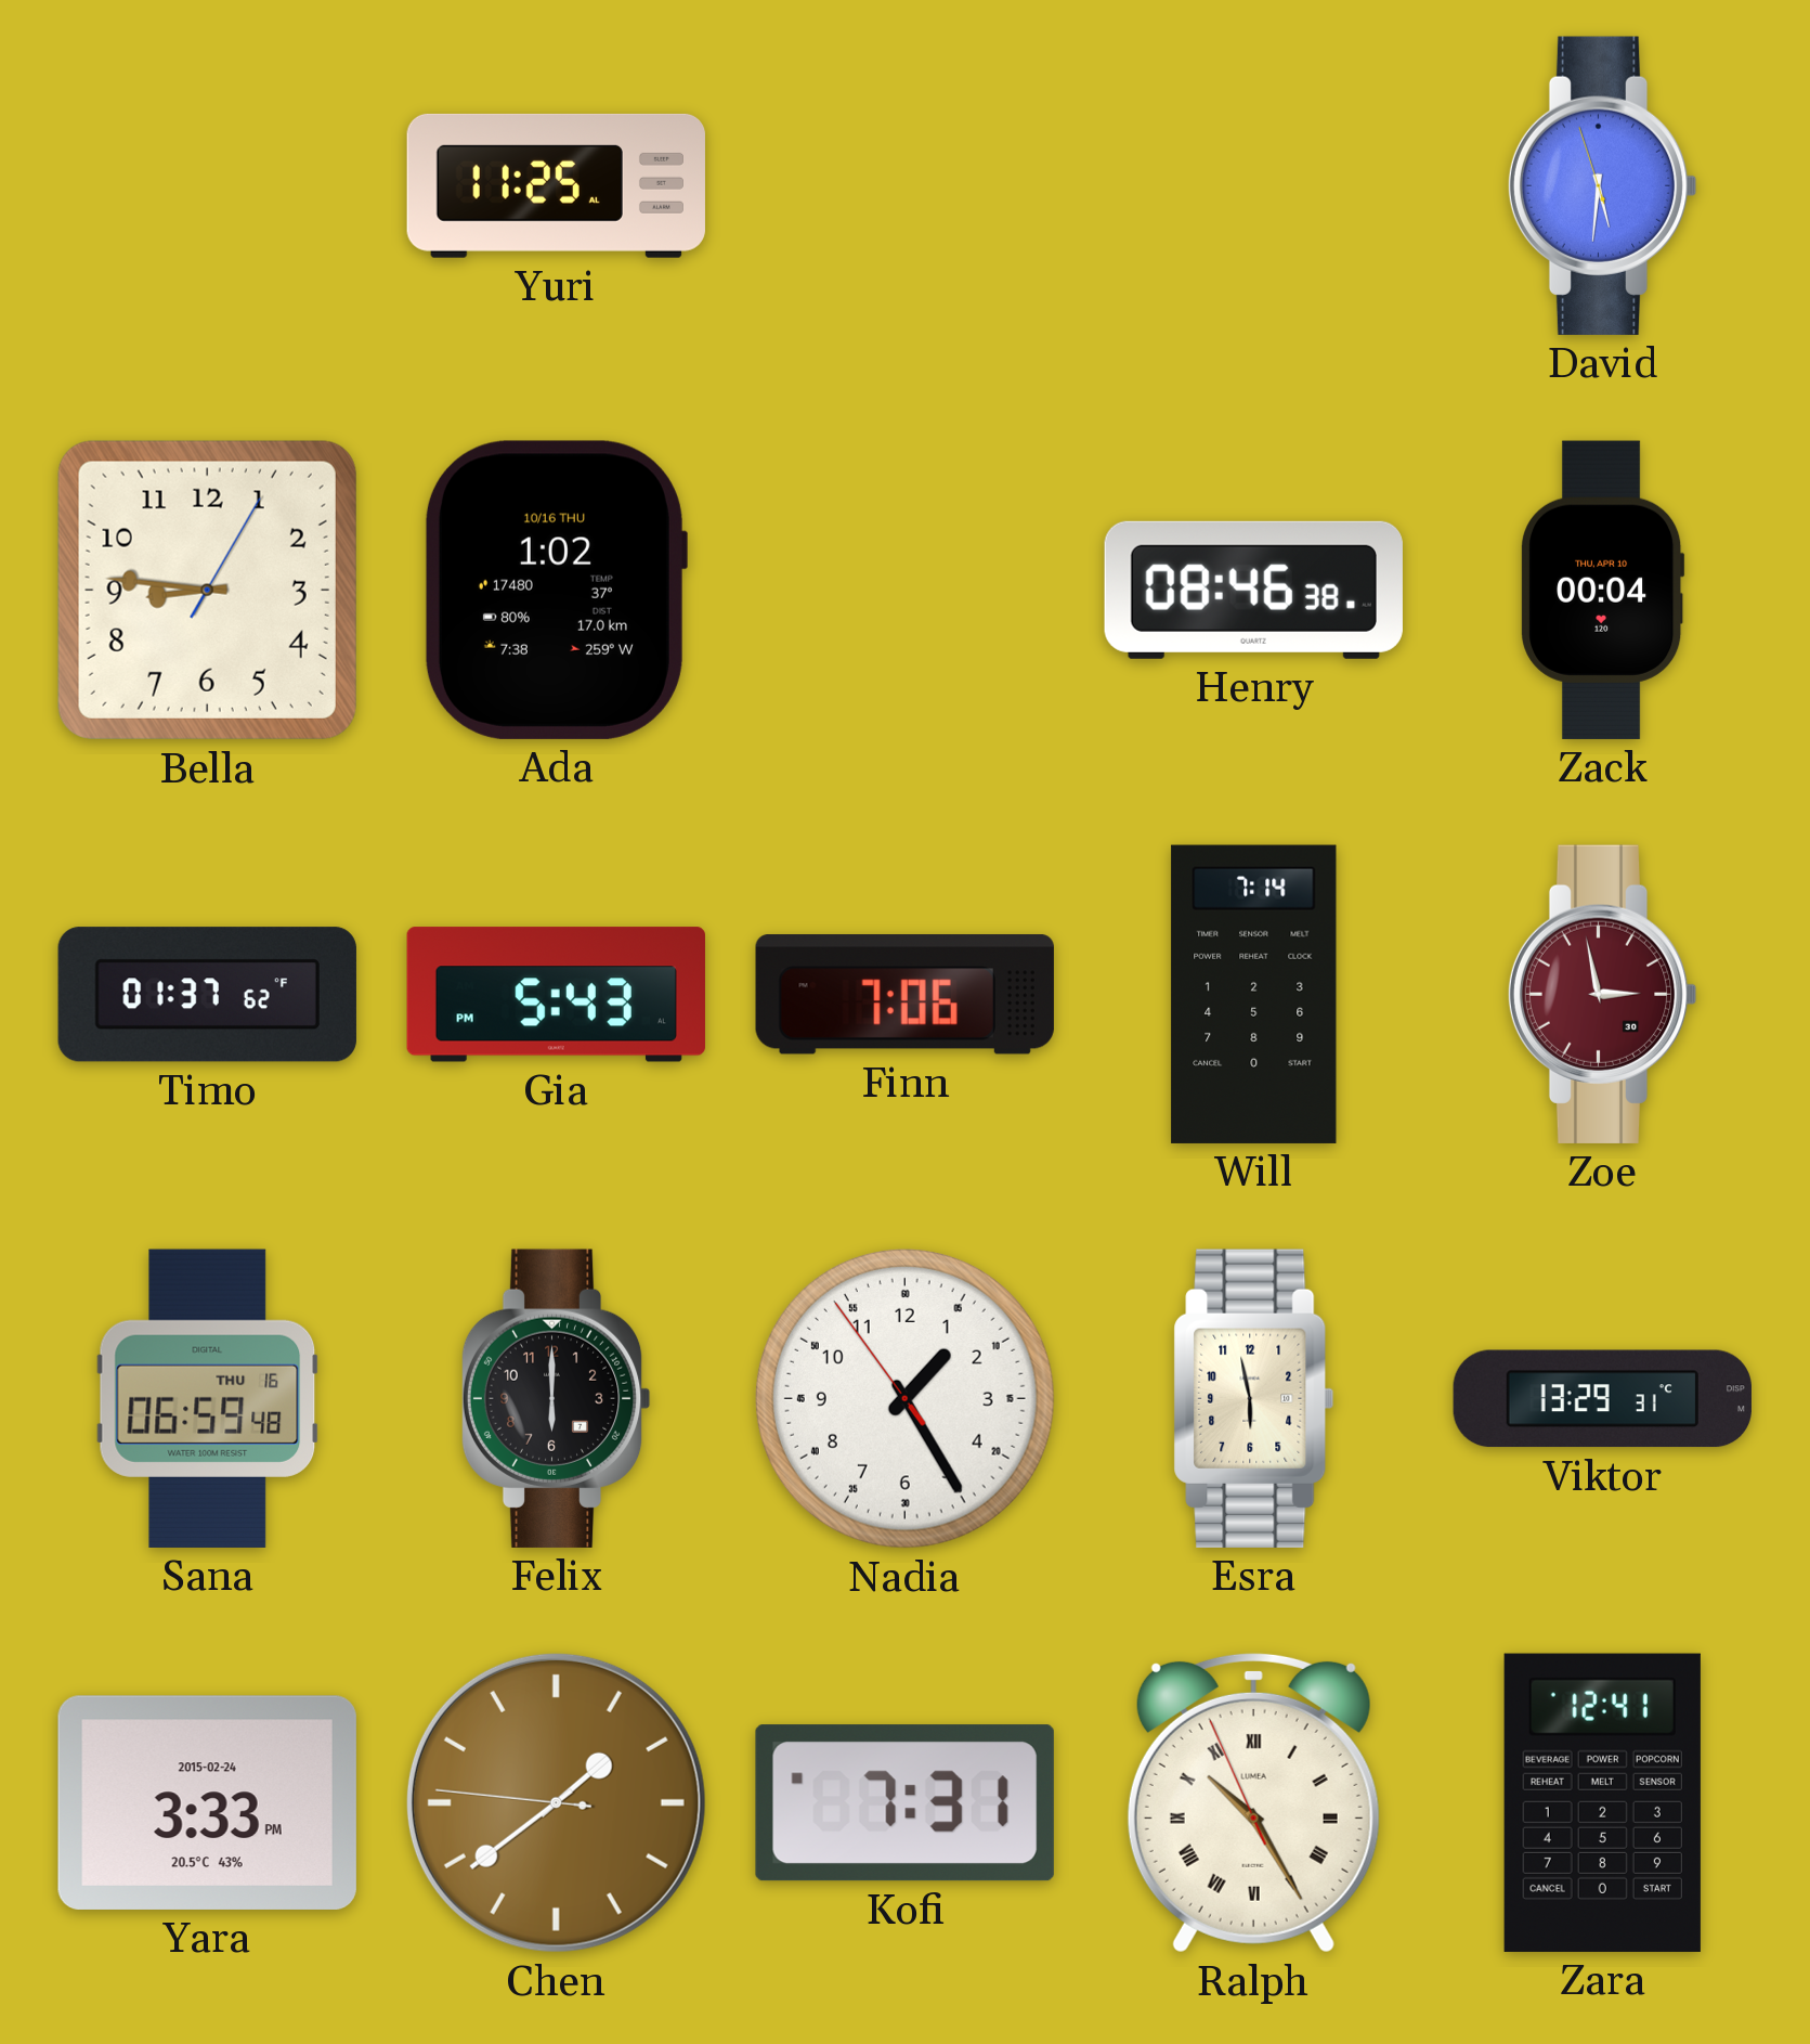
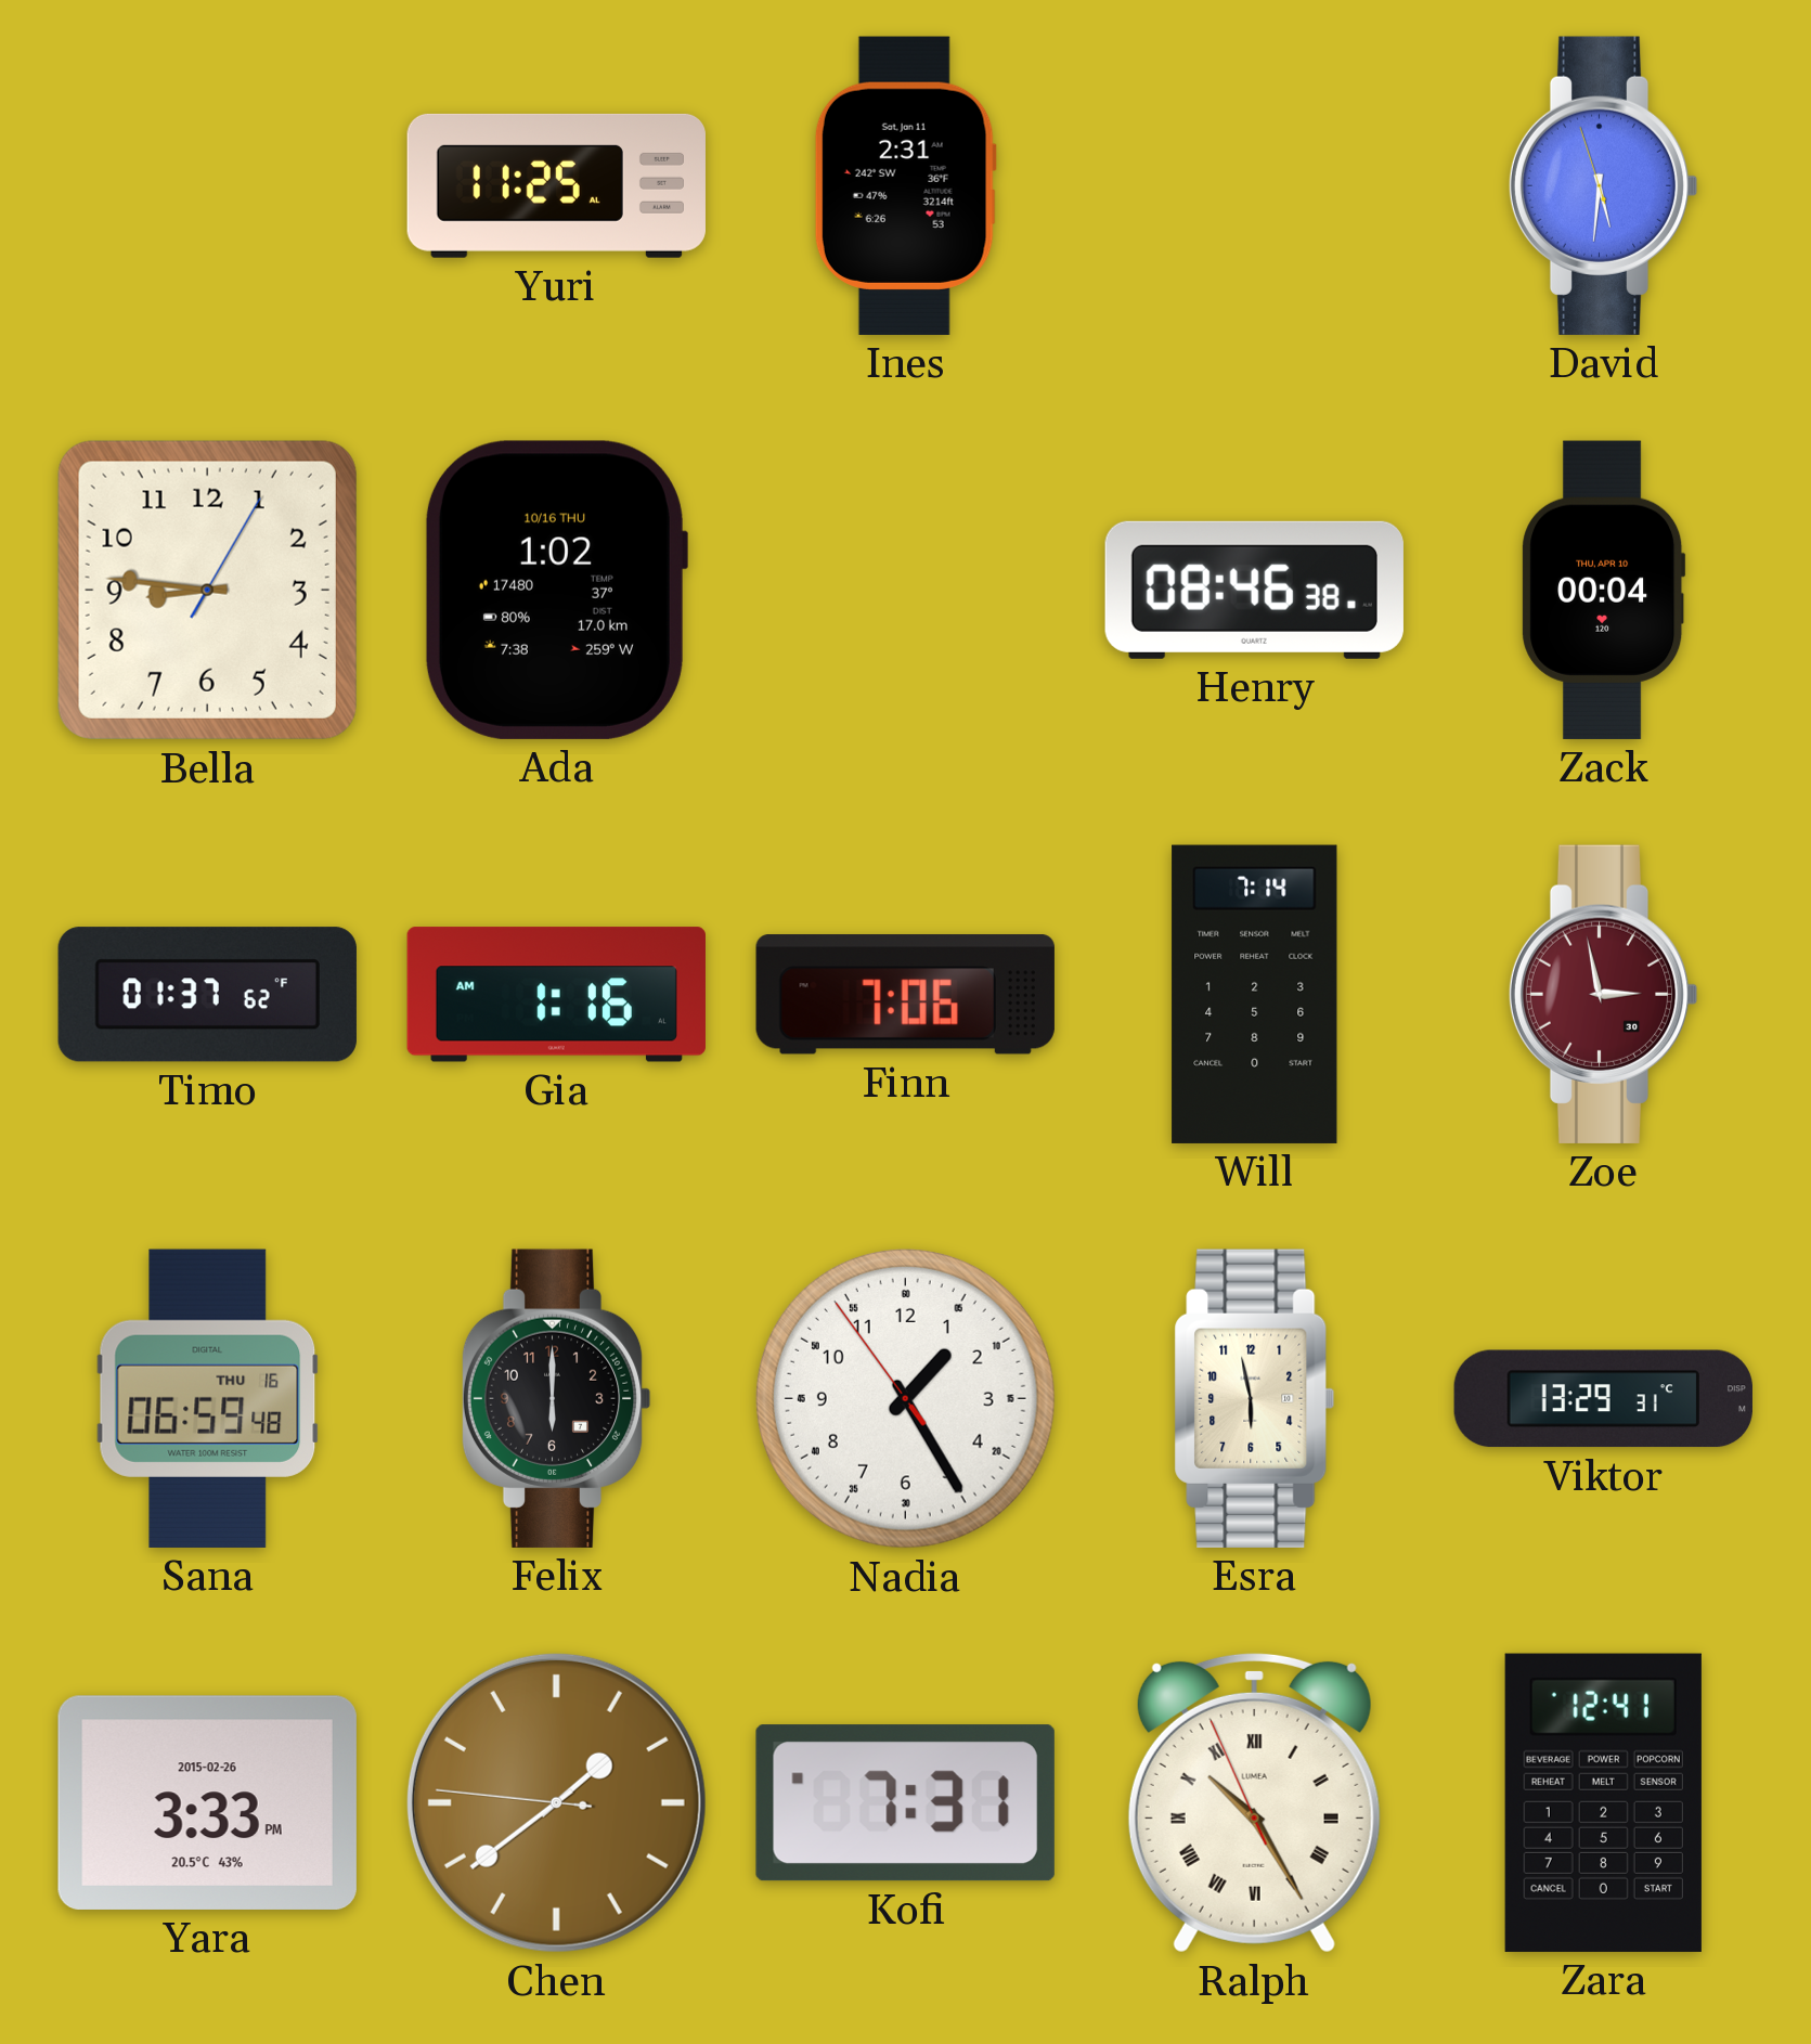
Ines: none -> 2:31 (905, 185)
Gia: 5:43 -> 1:16 (556, 995)
Yara date: 2015-02-24 -> 2015-02-26 (207, 1802)
